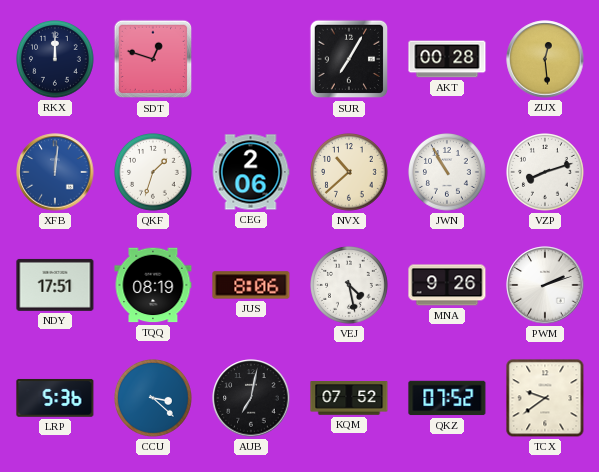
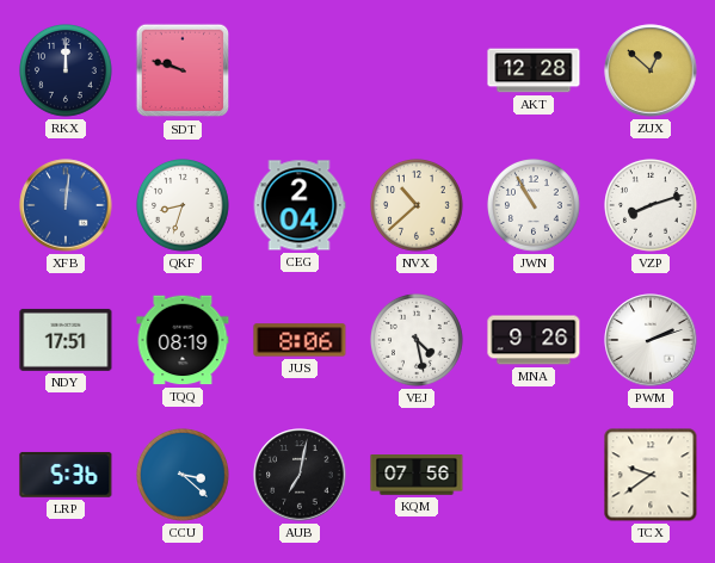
SDT: 12:48 -> 9:48 (183, 70)
SUR: 7:05 -> none (349, 59)
AKT: 00:28 -> 12:28 (534, 70)
ZUX: 12:29 -> 12:52 (651, 70)
QKF: 1:33 -> 8:33 (184, 206)
CEG: 2:06 -> 2:04 (300, 205)
KQM: 07:52 -> 07:56 (417, 476)
QKZ: 07:52 -> none (447, 398)
